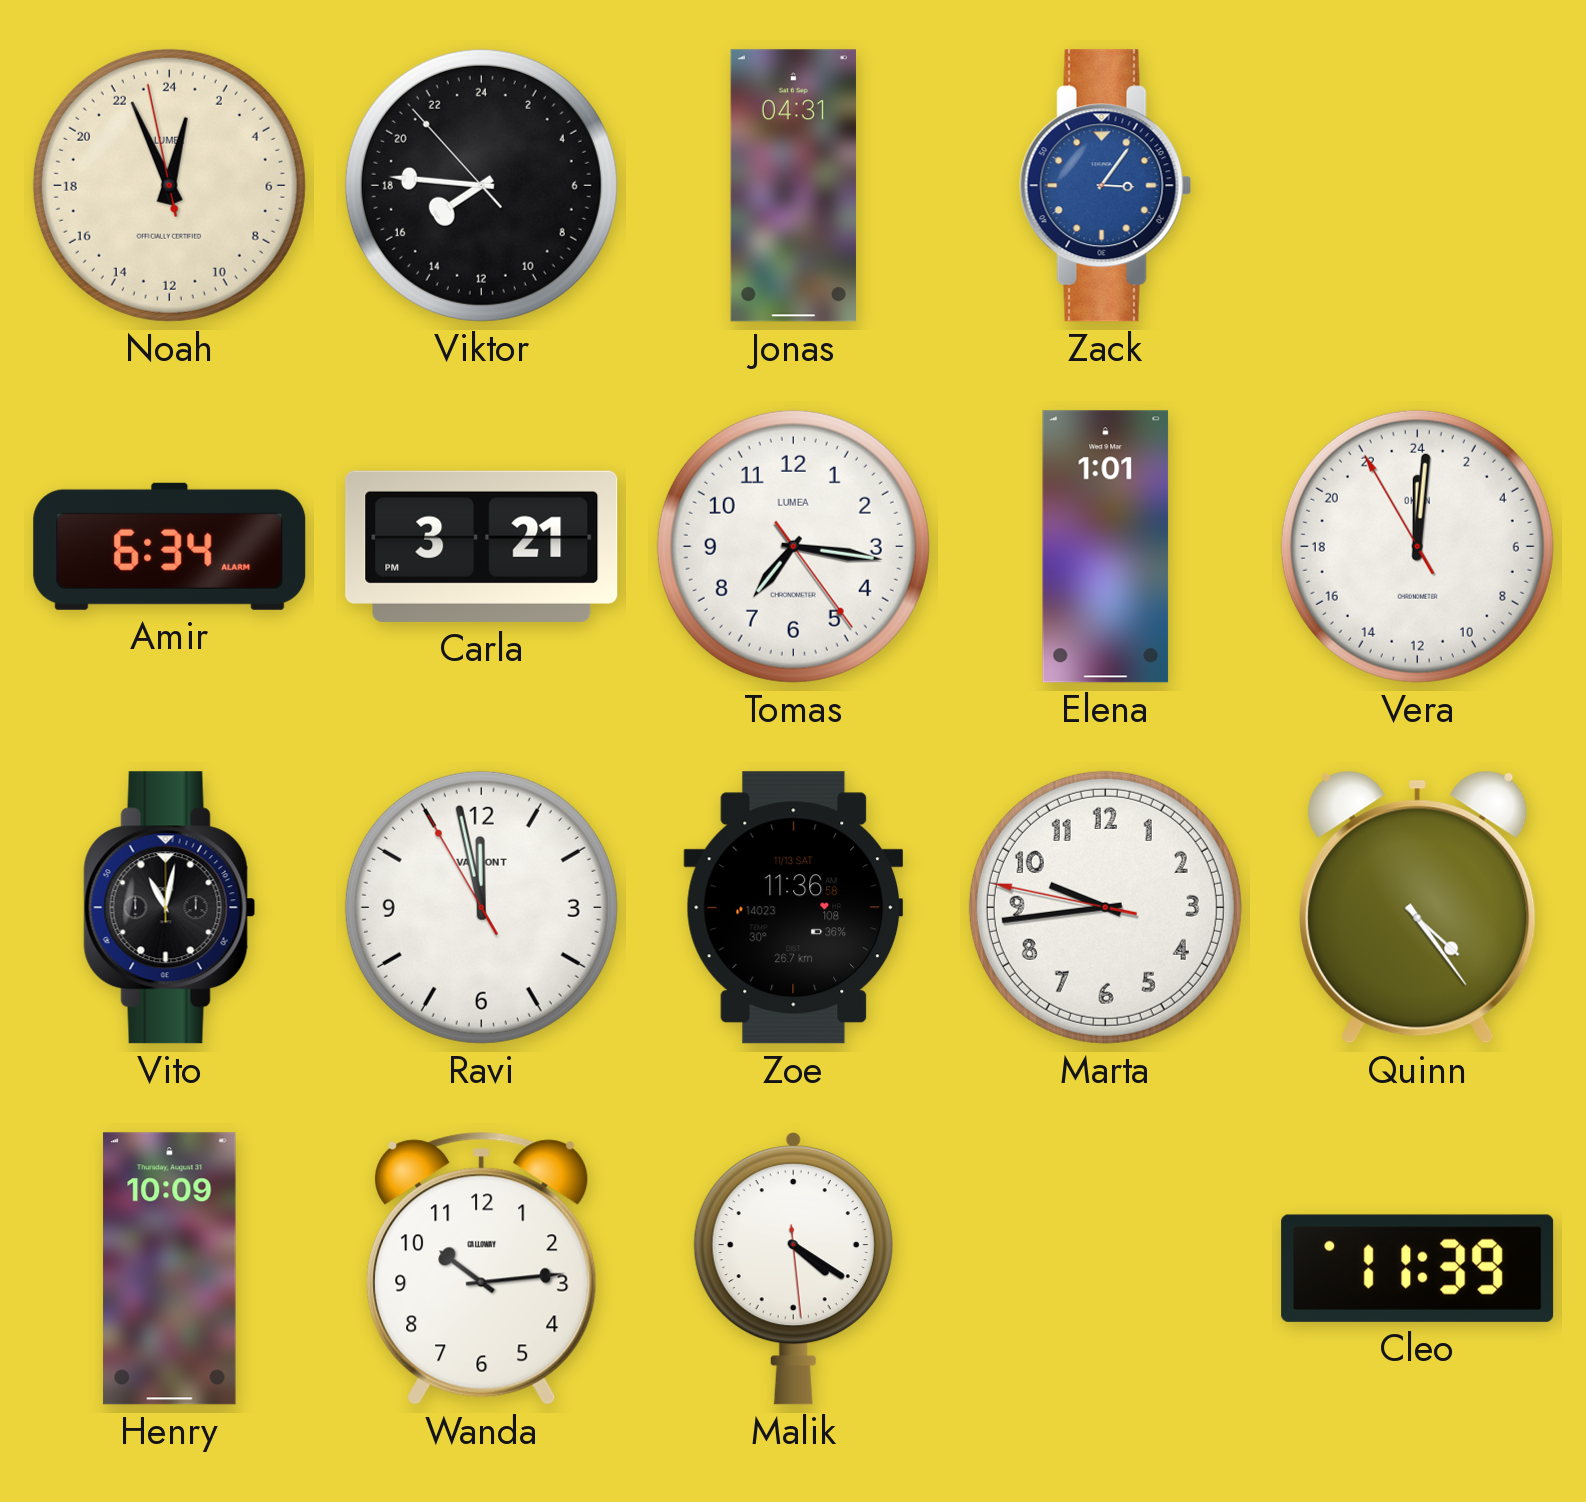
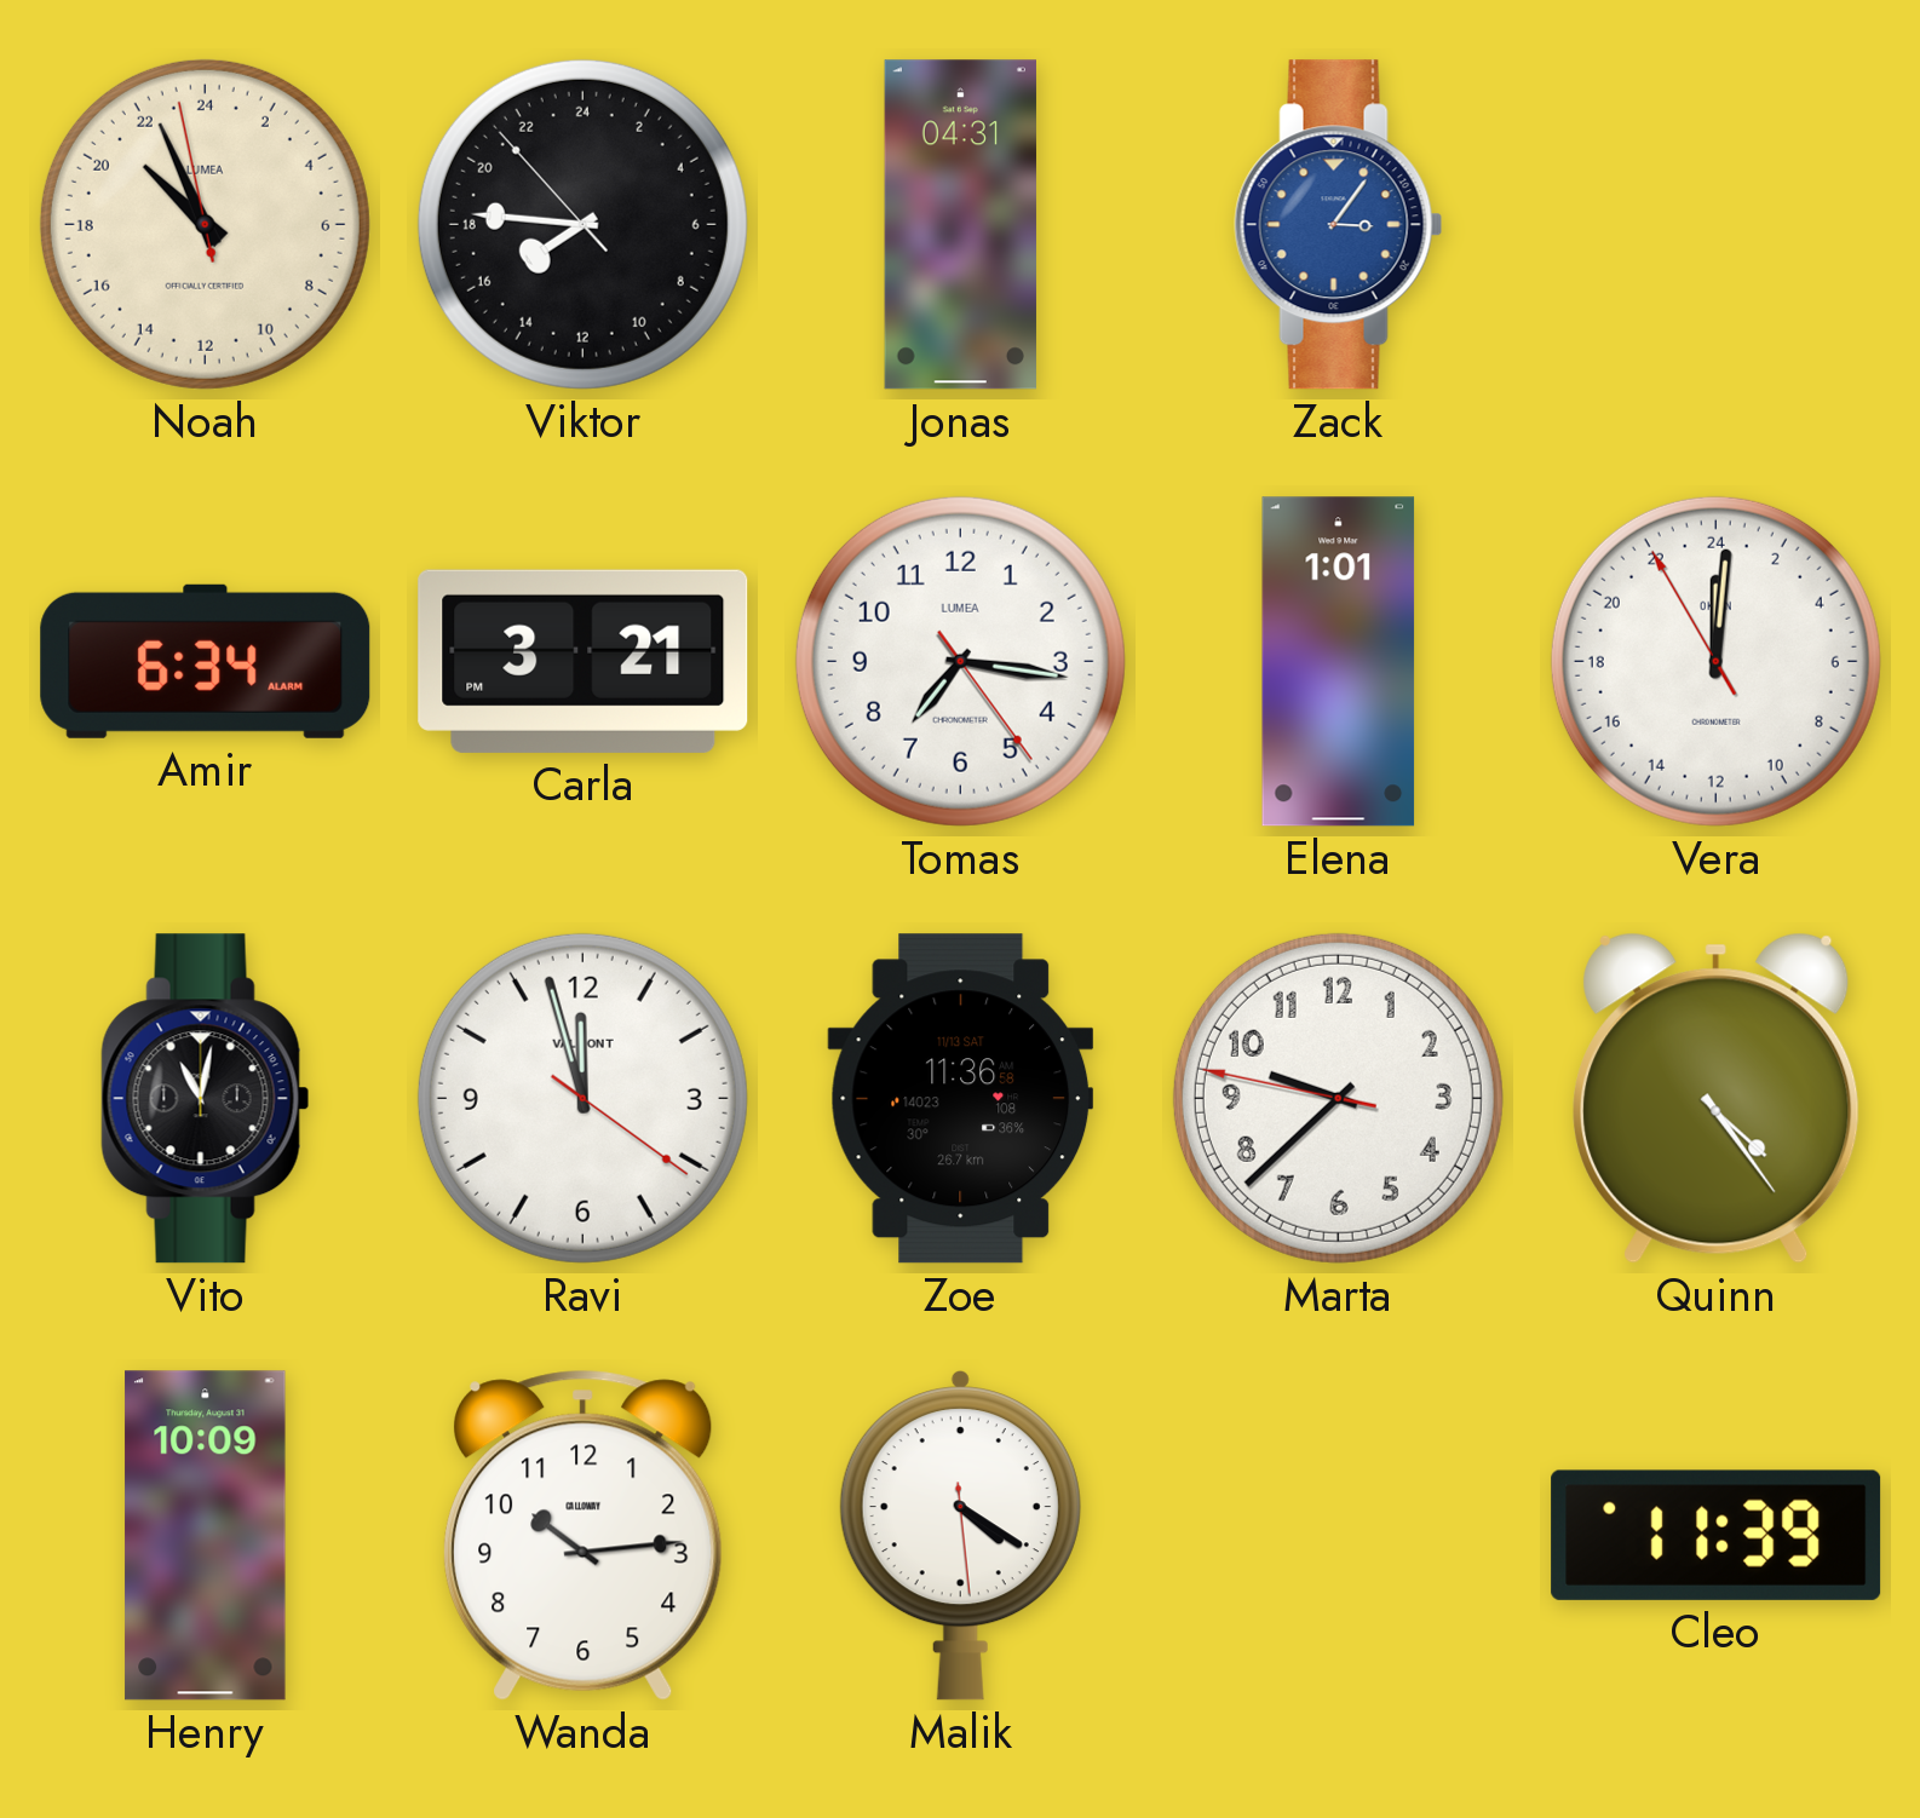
Noah: 0:55 -> 20:55 (205, 224)
Ravi: 11:57:55 -> 11:57:21 (582, 1098)
Marta: 9:43 -> 9:37 (1338, 1098)
